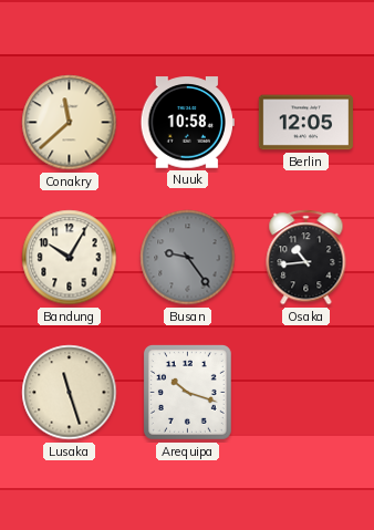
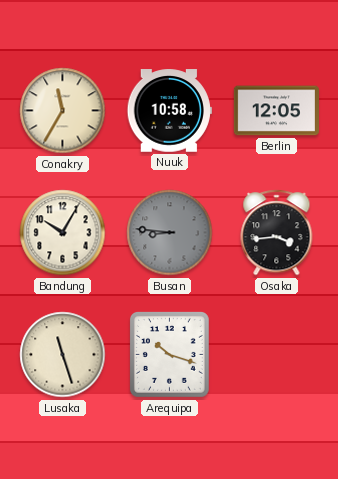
Conakry: 11:38 -> 11:35 (63, 111)
Busan: 9:24 -> 8:46 (170, 233)
Osaka: 10:44 -> 3:44 (277, 233)
